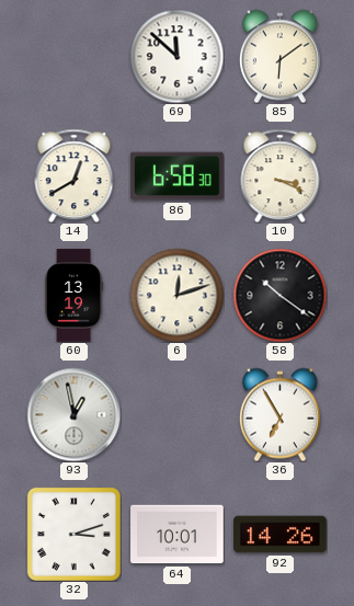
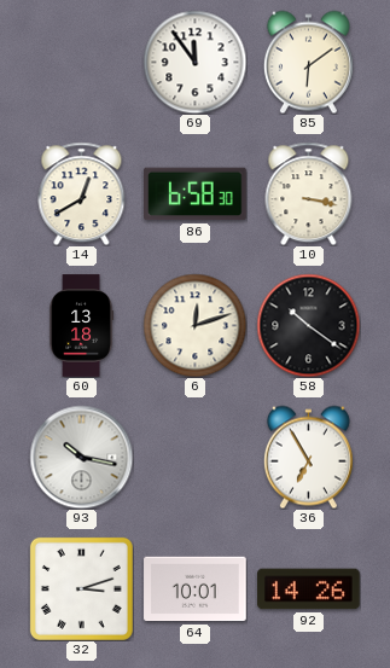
69: 11:52 -> 11:54 (194, 62)
10: 3:19 -> 3:17 (309, 193)
60: 13:19 -> 13:18 (82, 326)
93: 12:58 -> 10:17 (81, 457)
